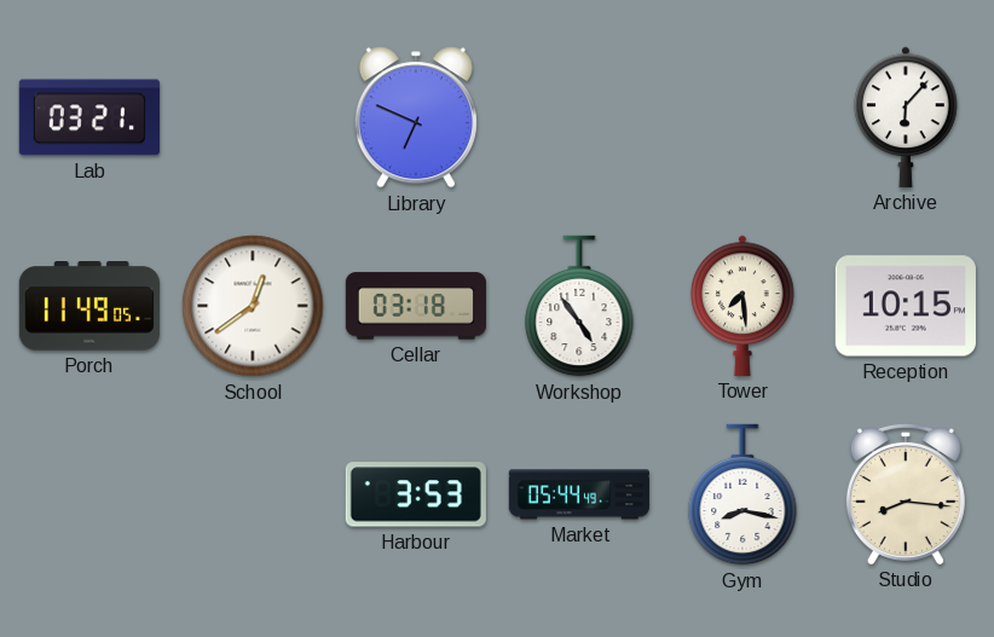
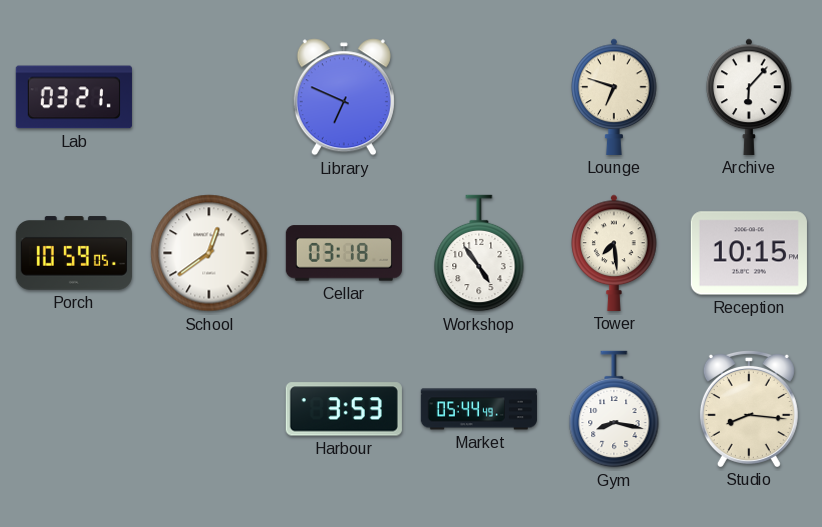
Lounge: none -> 6:48 (614, 97)
Porch: 11:49 -> 10:59 (74, 253)
